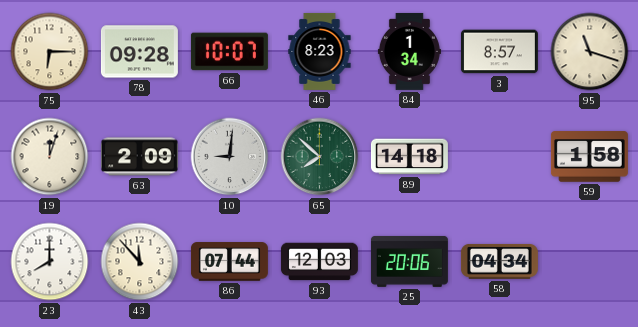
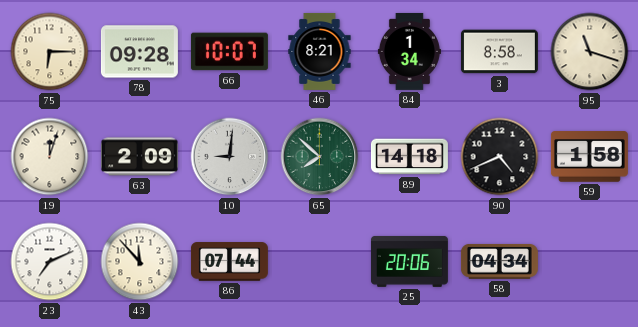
46: 8:23 -> 8:21 (320, 51)
3: 8:57 -> 8:58 (499, 52)
90: none -> 4:41 (500, 157)
23: 8:00 -> 7:11 (50, 262)
93: 12:03 -> none (319, 262)
